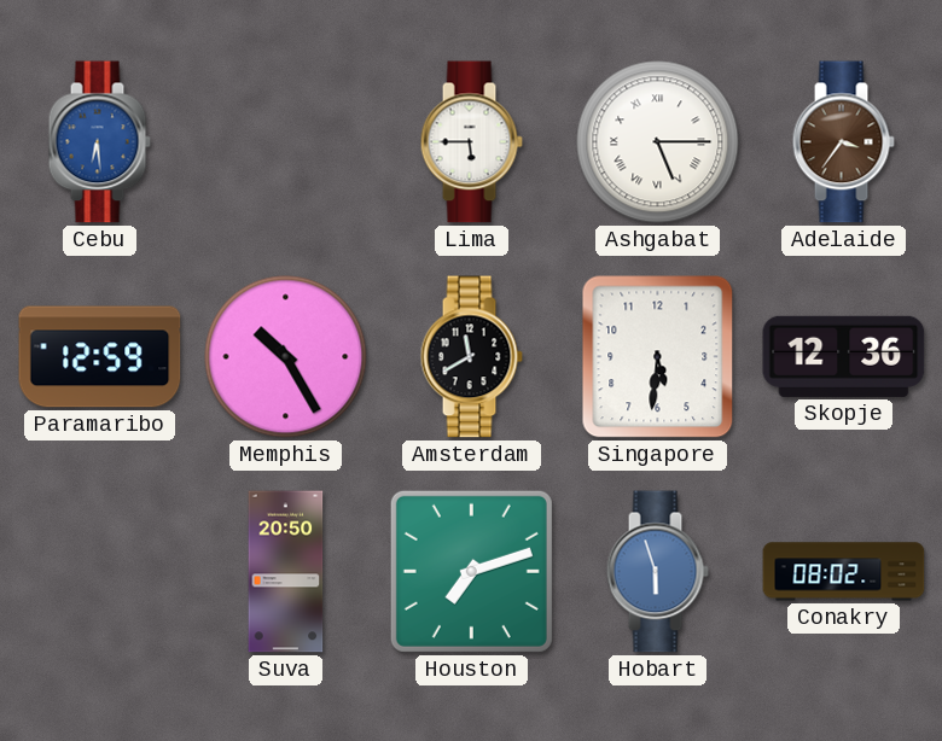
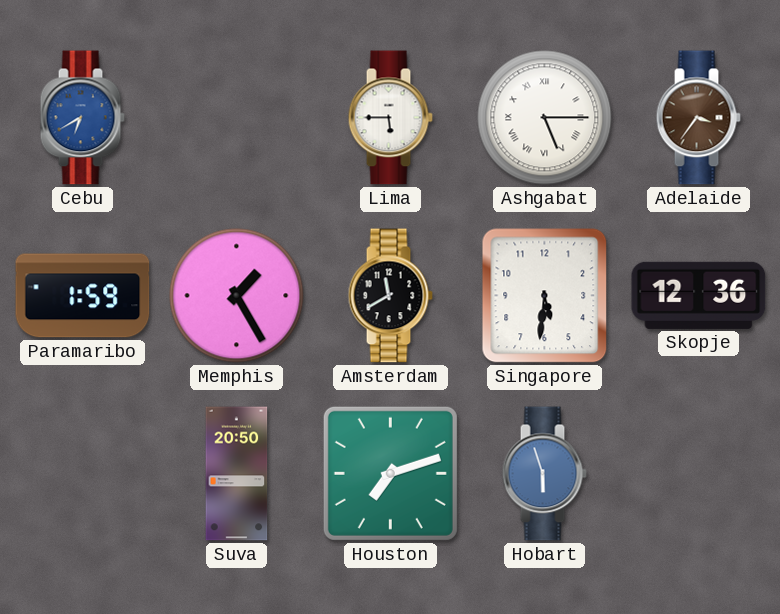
Cebu: 6:29 -> 6:40 (82, 118)
Paramaribo: 12:59 -> 1:59 (83, 296)
Memphis: 10:25 -> 1:25 (237, 296)
Conakry: 08:02 -> none (844, 572)
